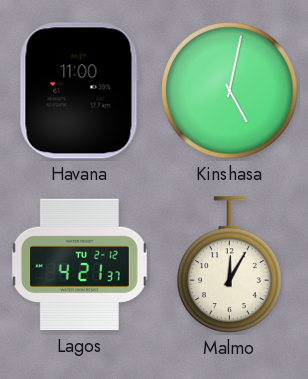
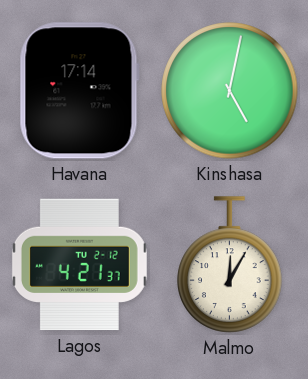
Havana: 11:00 -> 17:14 (79, 91)
